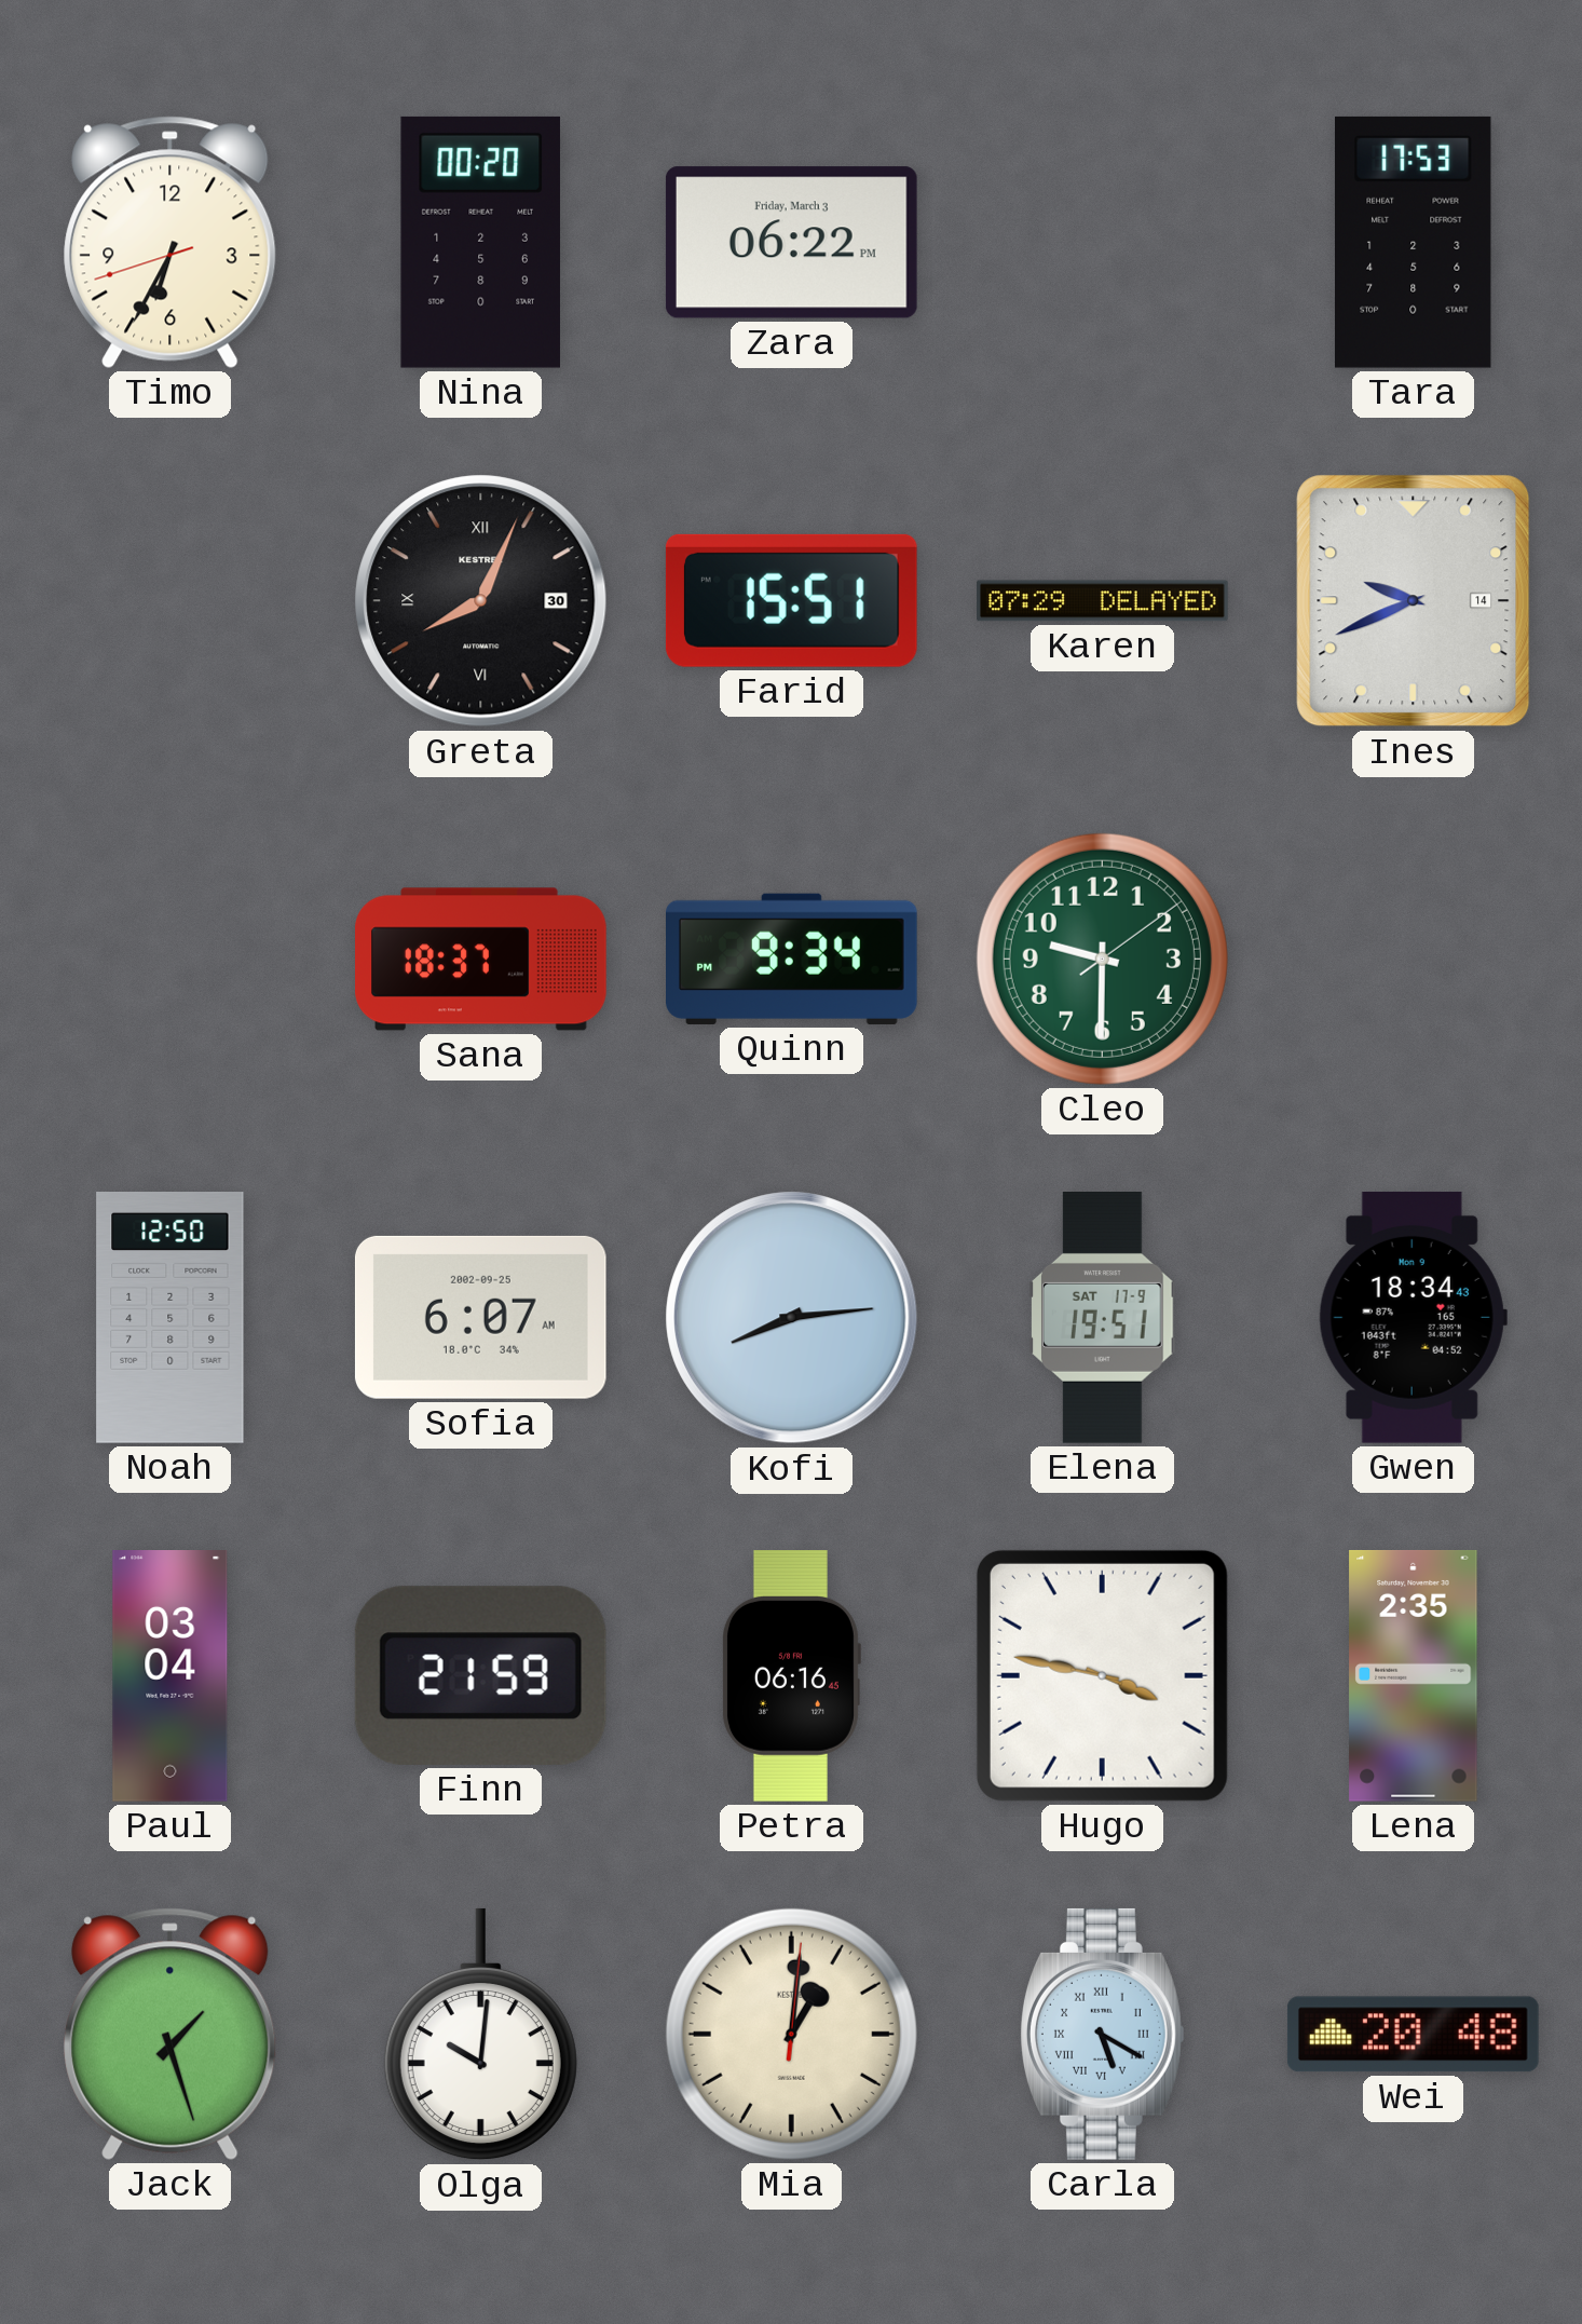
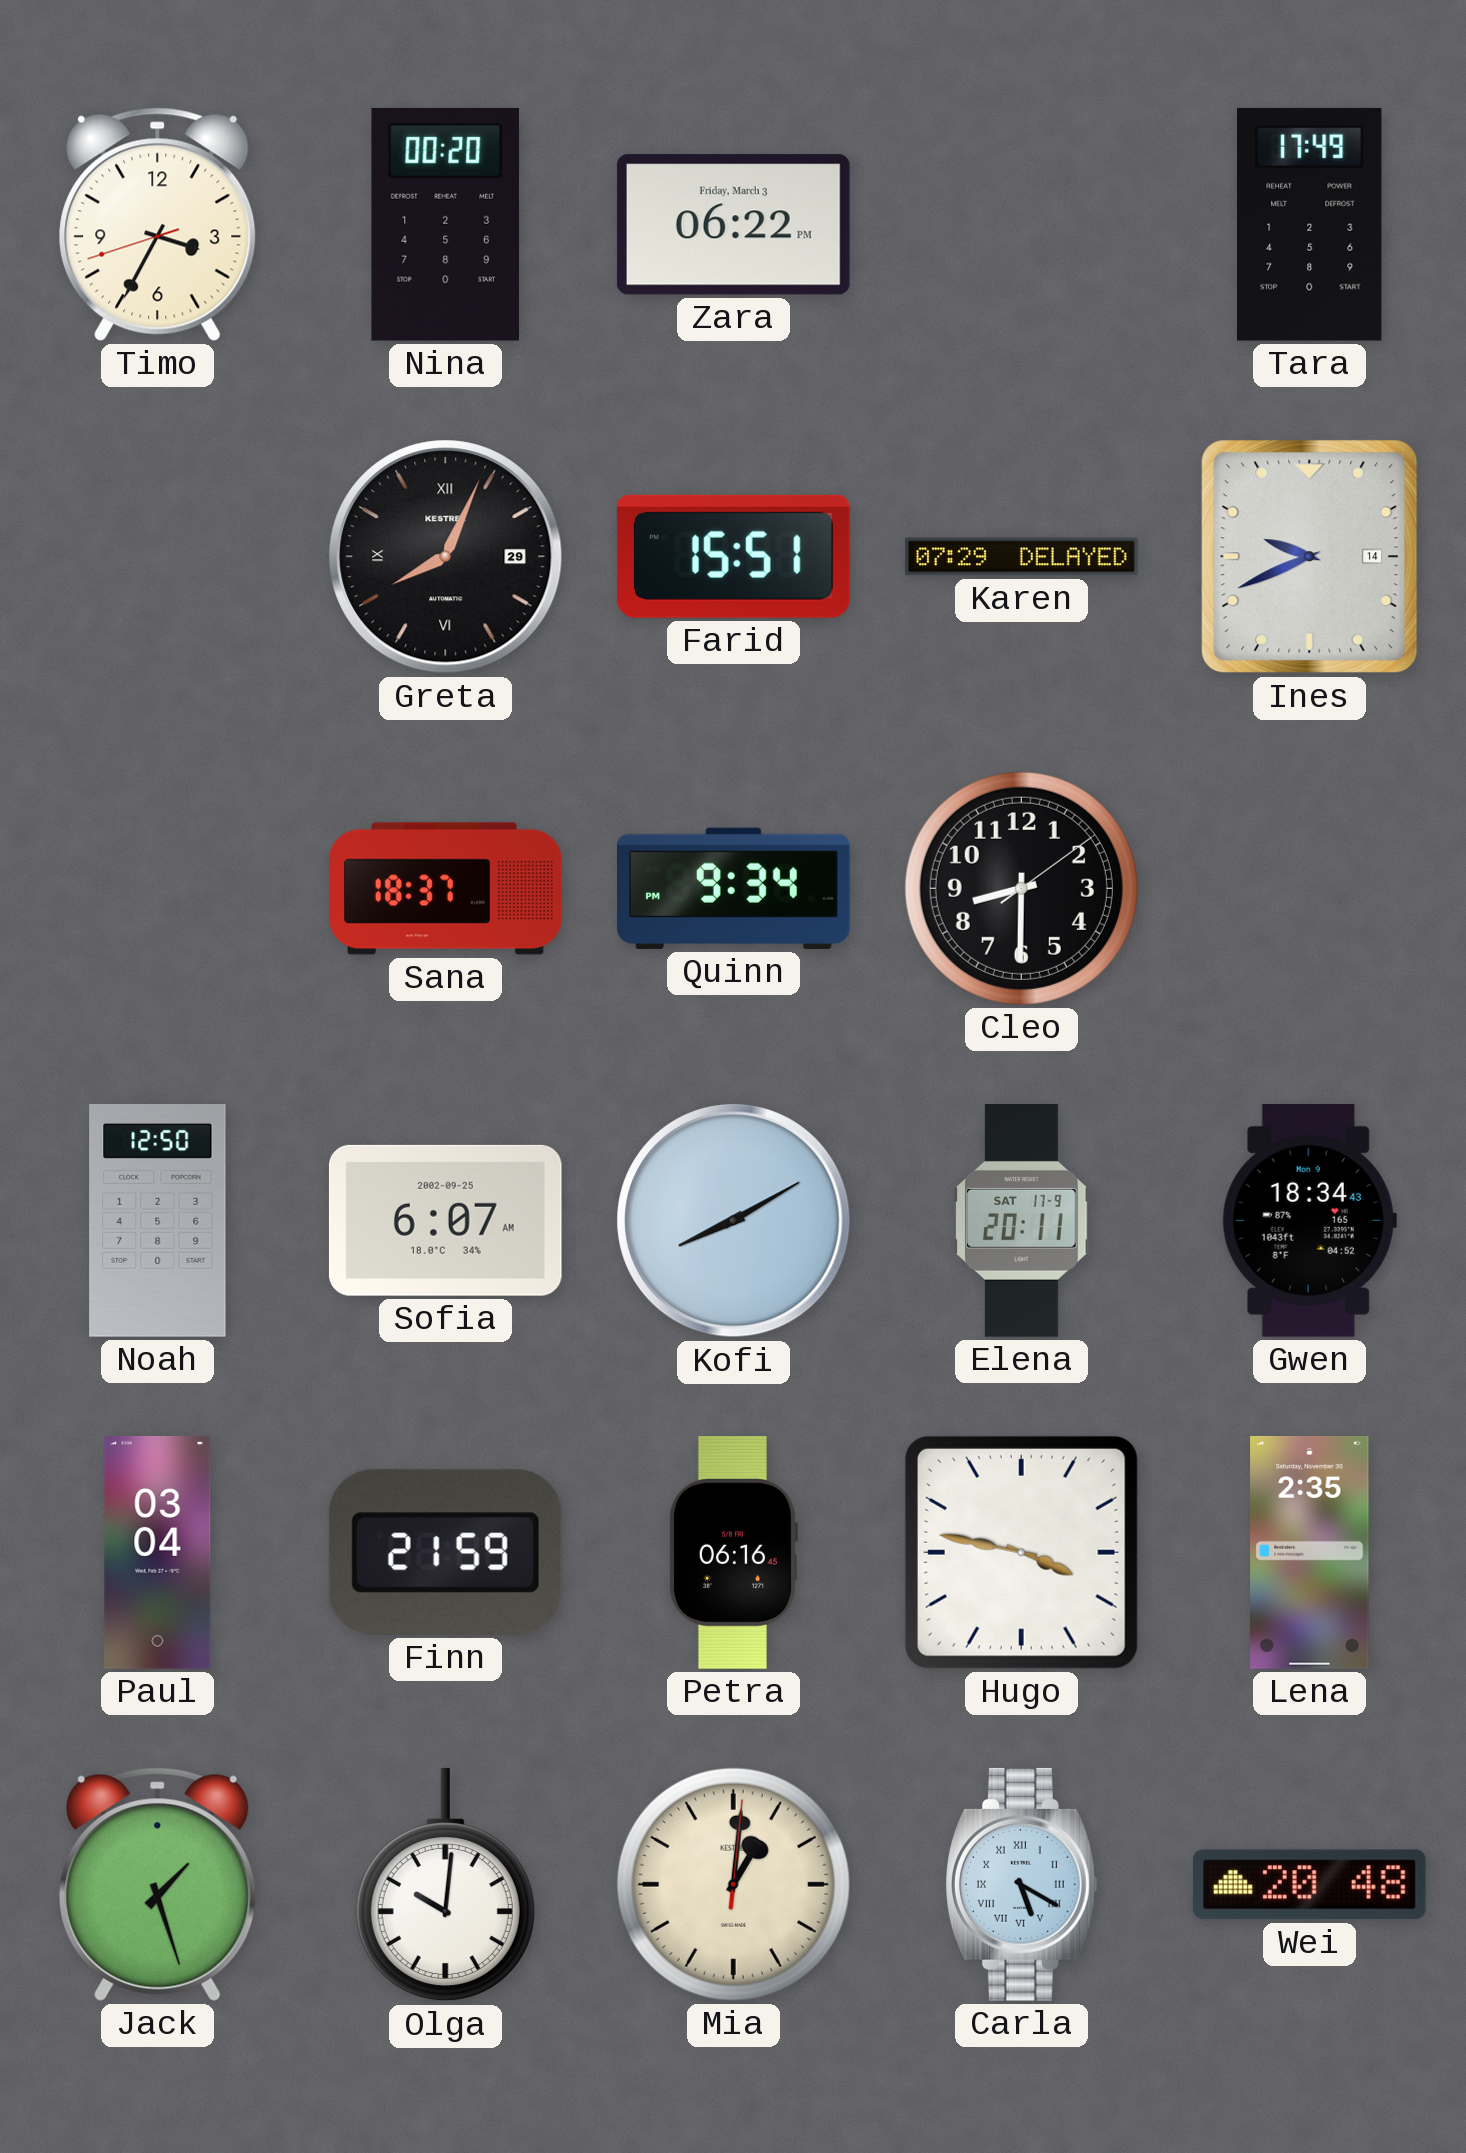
Timo: 6:34 -> 3:34 (158, 224)
Tara: 17:53 -> 17:49 (1310, 224)
Greta date: 30 -> 29 (446, 557)
Cleo: 9:30 -> 8:30 (1021, 888)
Cleo dial: green -> black (1021, 888)
Kofi: 8:14 -> 8:10 (734, 1221)
Elena: 19:51 -> 20:11 (1022, 1221)
